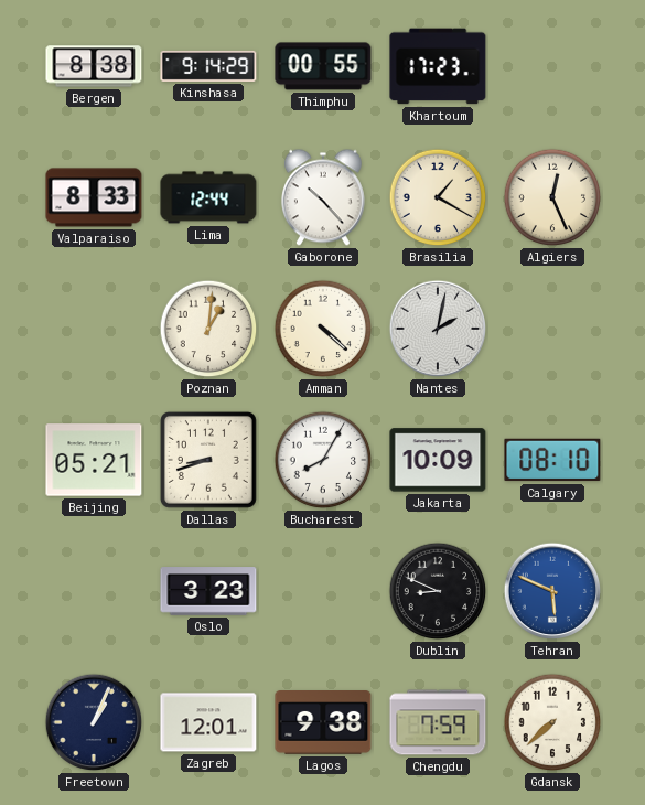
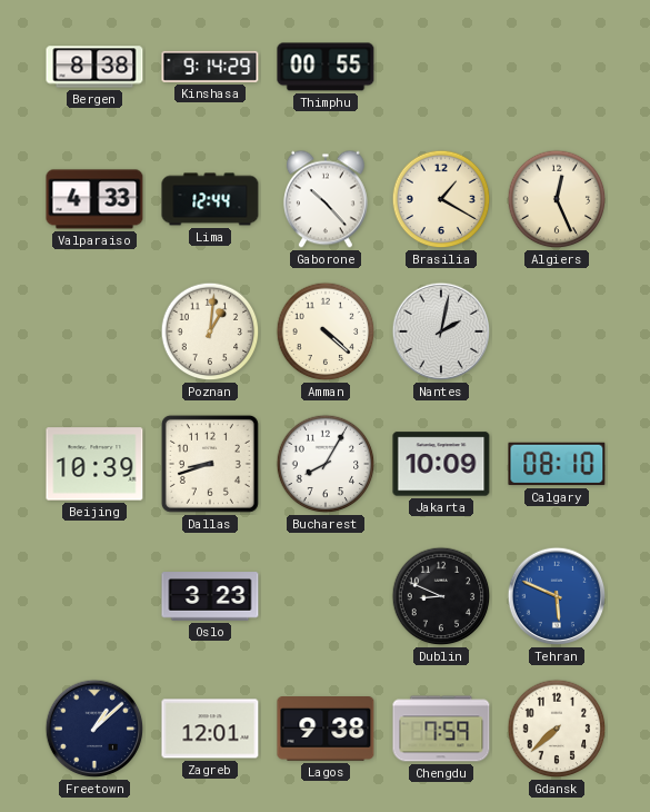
Khartoum: 17:23 -> none (438, 66)
Valparaiso: 8:33 -> 4:33 (94, 199)
Beijing: 05:21 -> 10:39 (94, 464)
Freetown: 1:04 -> 1:08 (94, 729)
